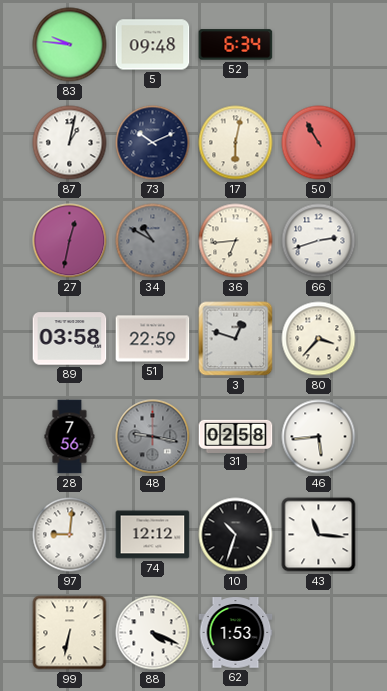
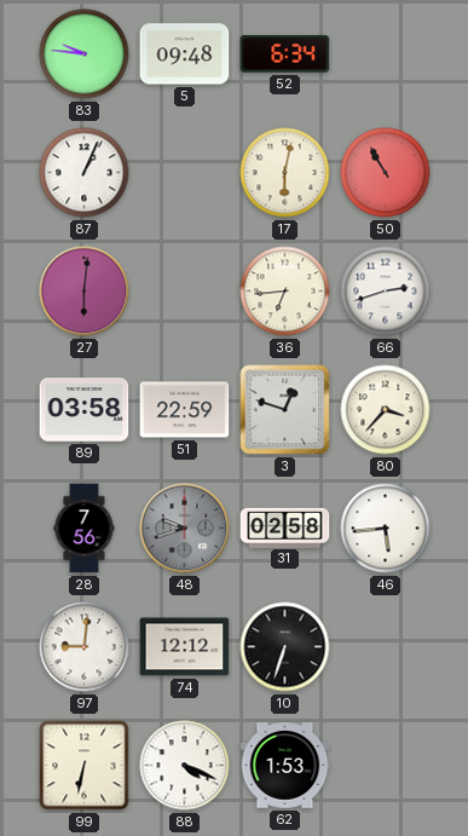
87: 1:02 -> 1:04 (85, 173)
73: 10:11 -> none (153, 143)
27: 12:32 -> 6:01 (85, 292)
34: 10:50 -> none (153, 241)
48: 9:17 -> 9:42 (185, 529)
10: 10:33 -> 6:33 (285, 647)
43: 11:16 -> none (319, 535)
